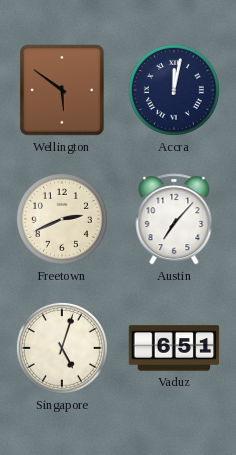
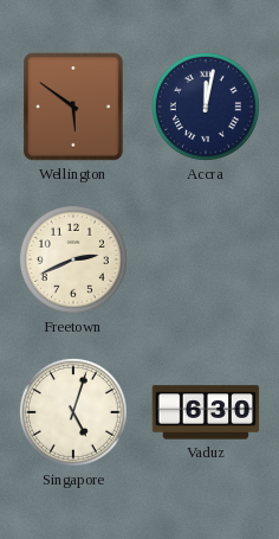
Austin: 7:07 -> none (174, 219)
Vaduz: 6:51 -> 6:30 (206, 412)
